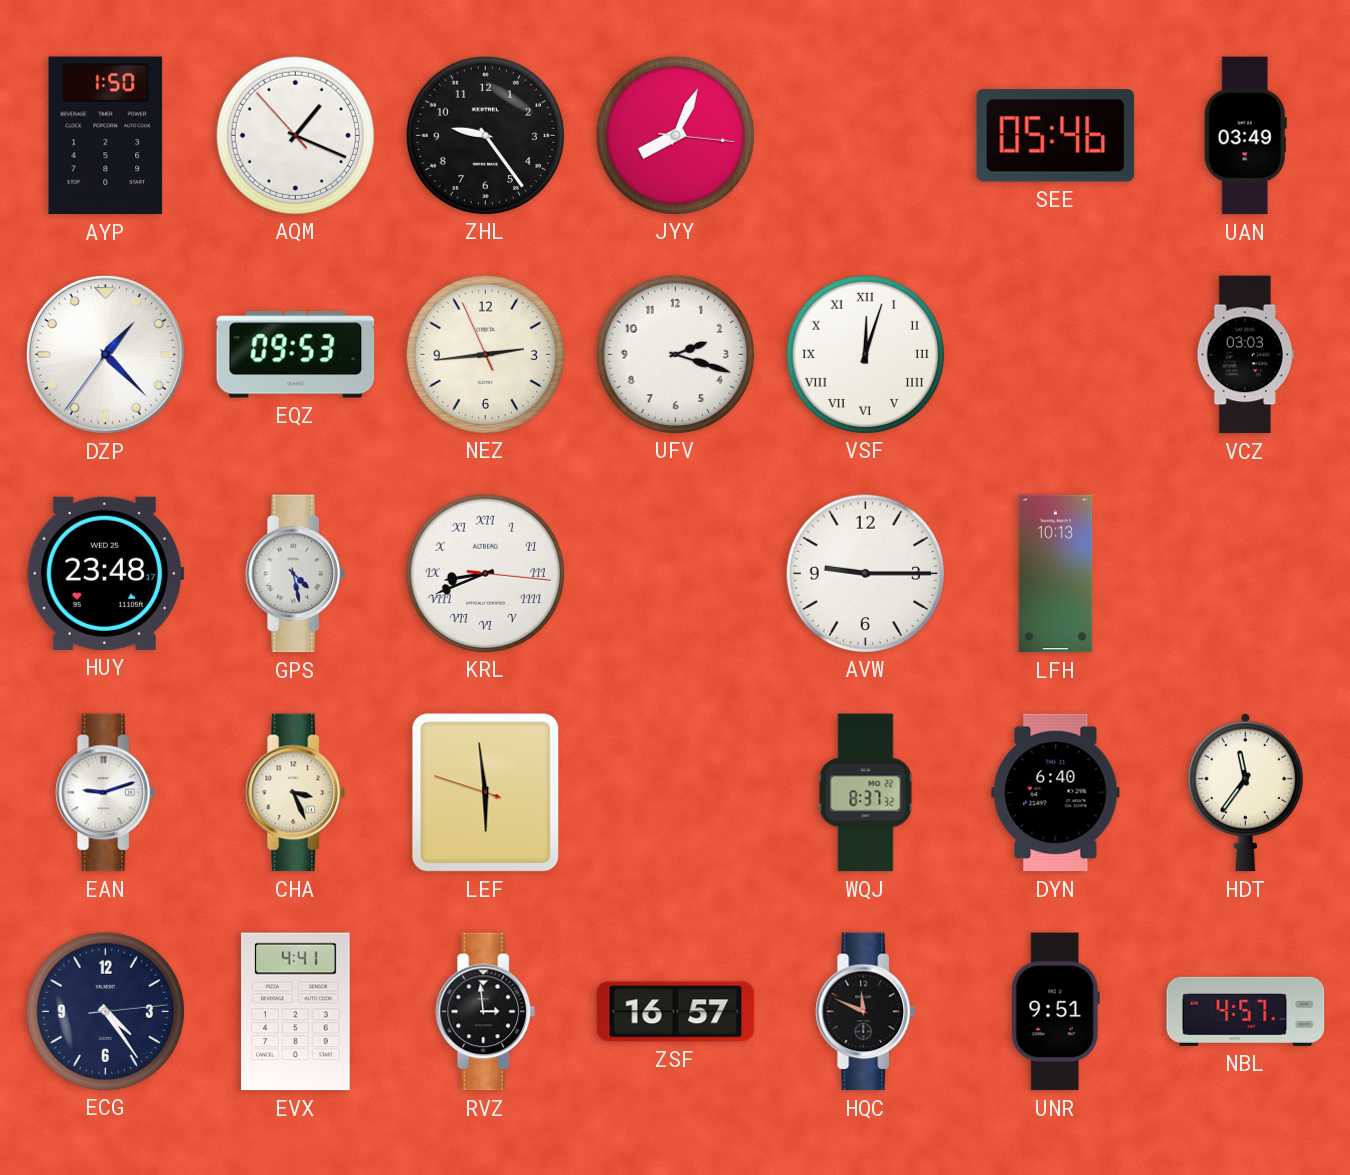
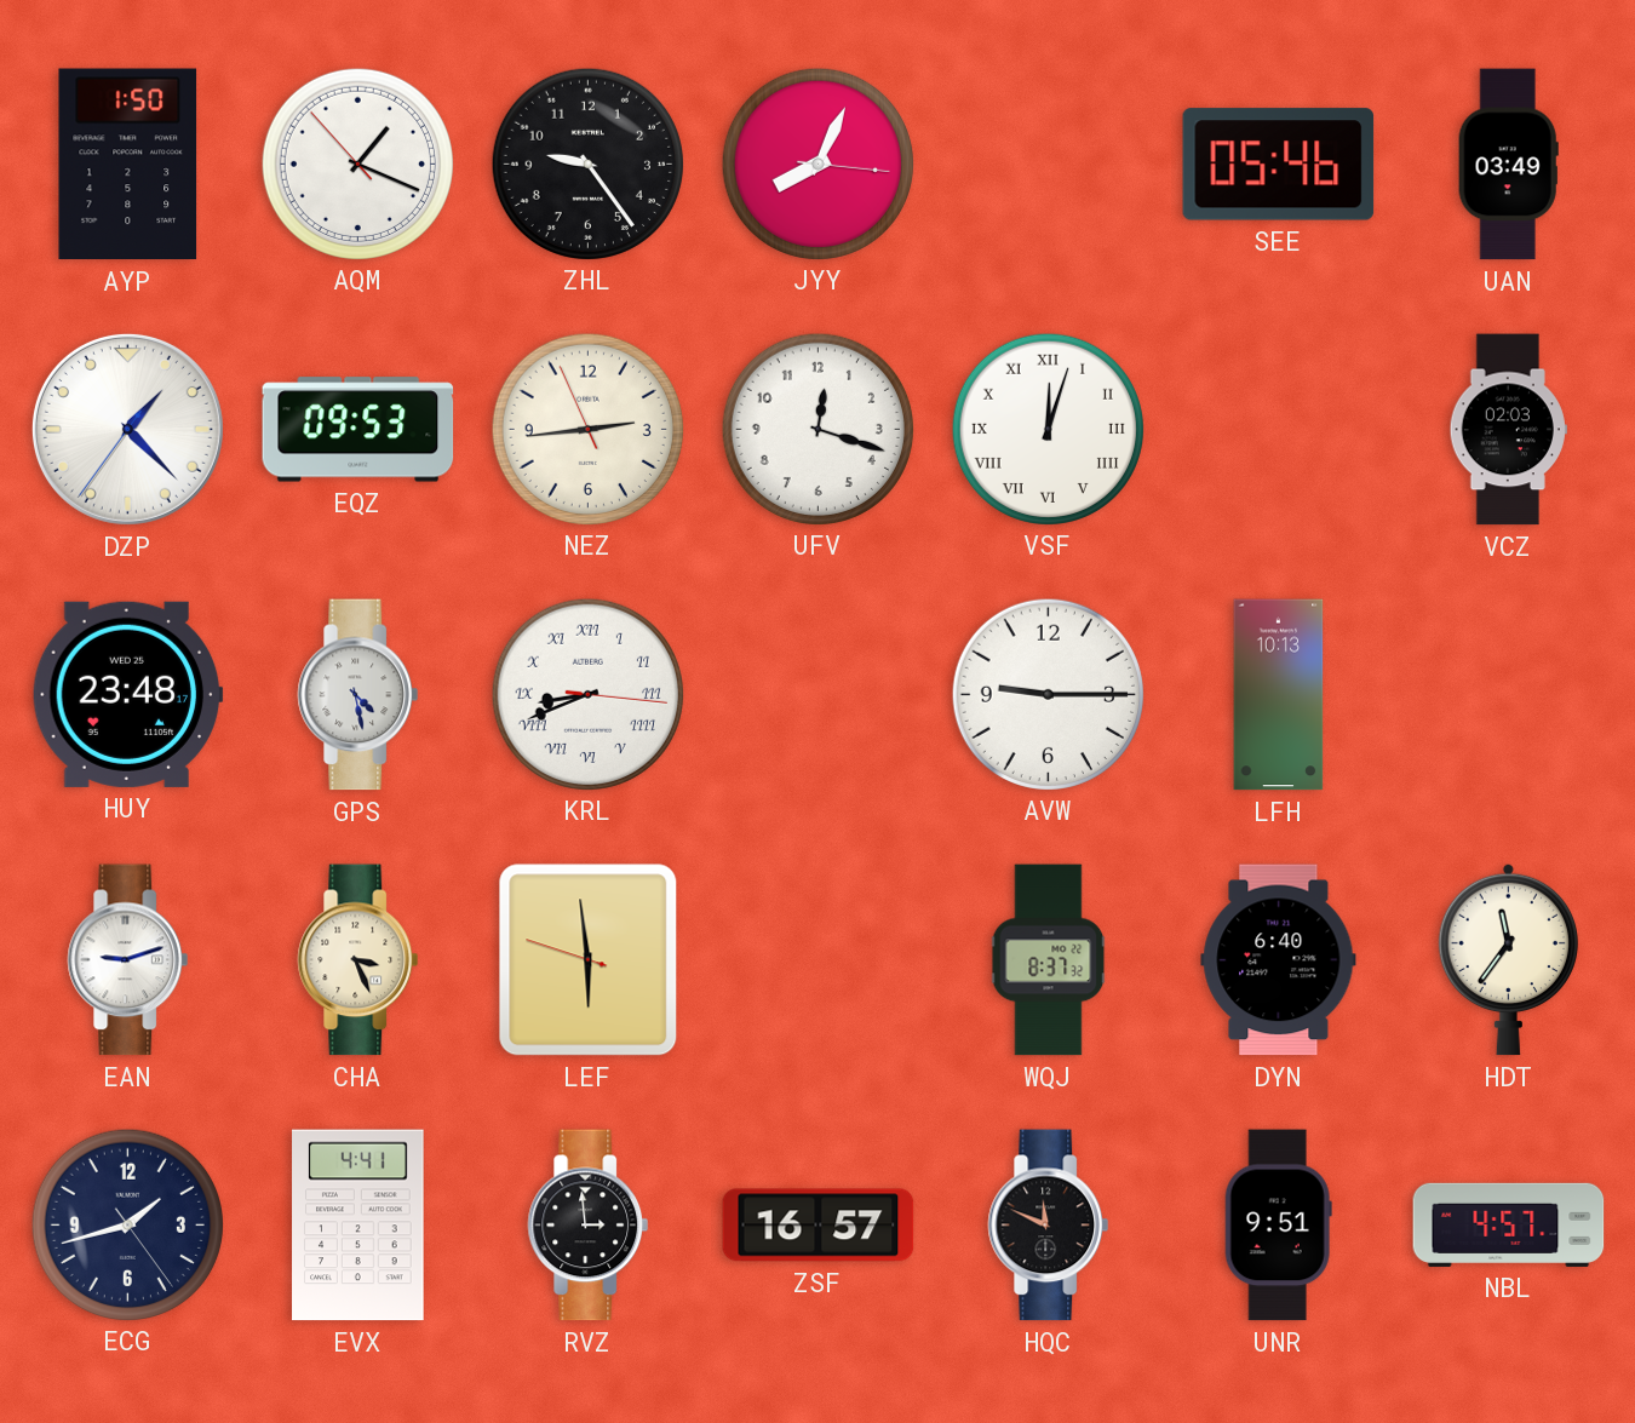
UFV: 2:18 -> 12:18 (817, 429)
VCZ: 03:03 -> 02:03 (1508, 430)
ECG: 4:24 -> 1:42 (127, 1224)
